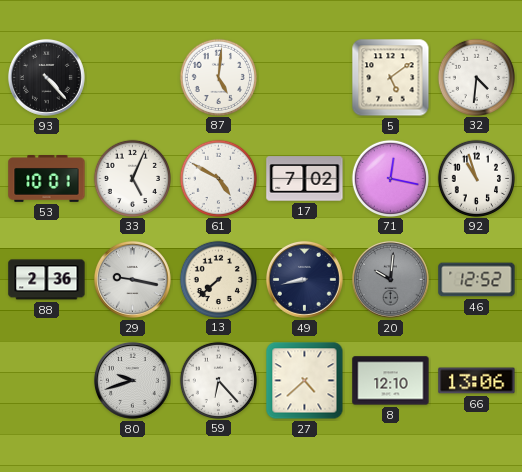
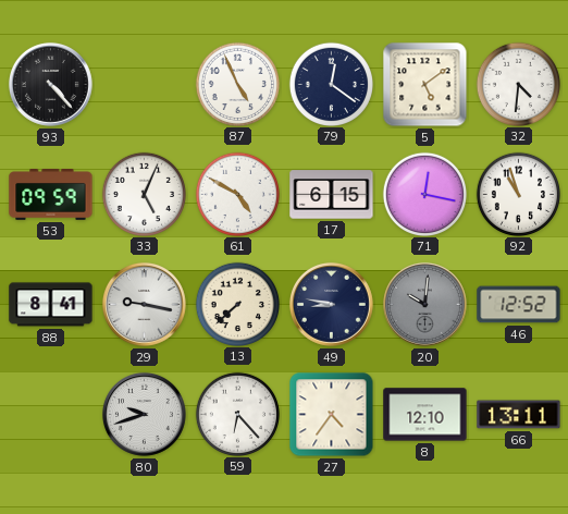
87: 5:01 -> 4:56 (237, 84)
79: none -> 12:21 (331, 84)
53: 10:01 -> 09:59 (51, 195)
17: 7:02 -> 6:15 (332, 195)
88: 2:36 -> 8:41 (51, 305)
49: 8:43 -> 8:47 (331, 304)
27: 4:38 -> 4:36 (332, 415)
66: 13:06 -> 13:11 (519, 415)
